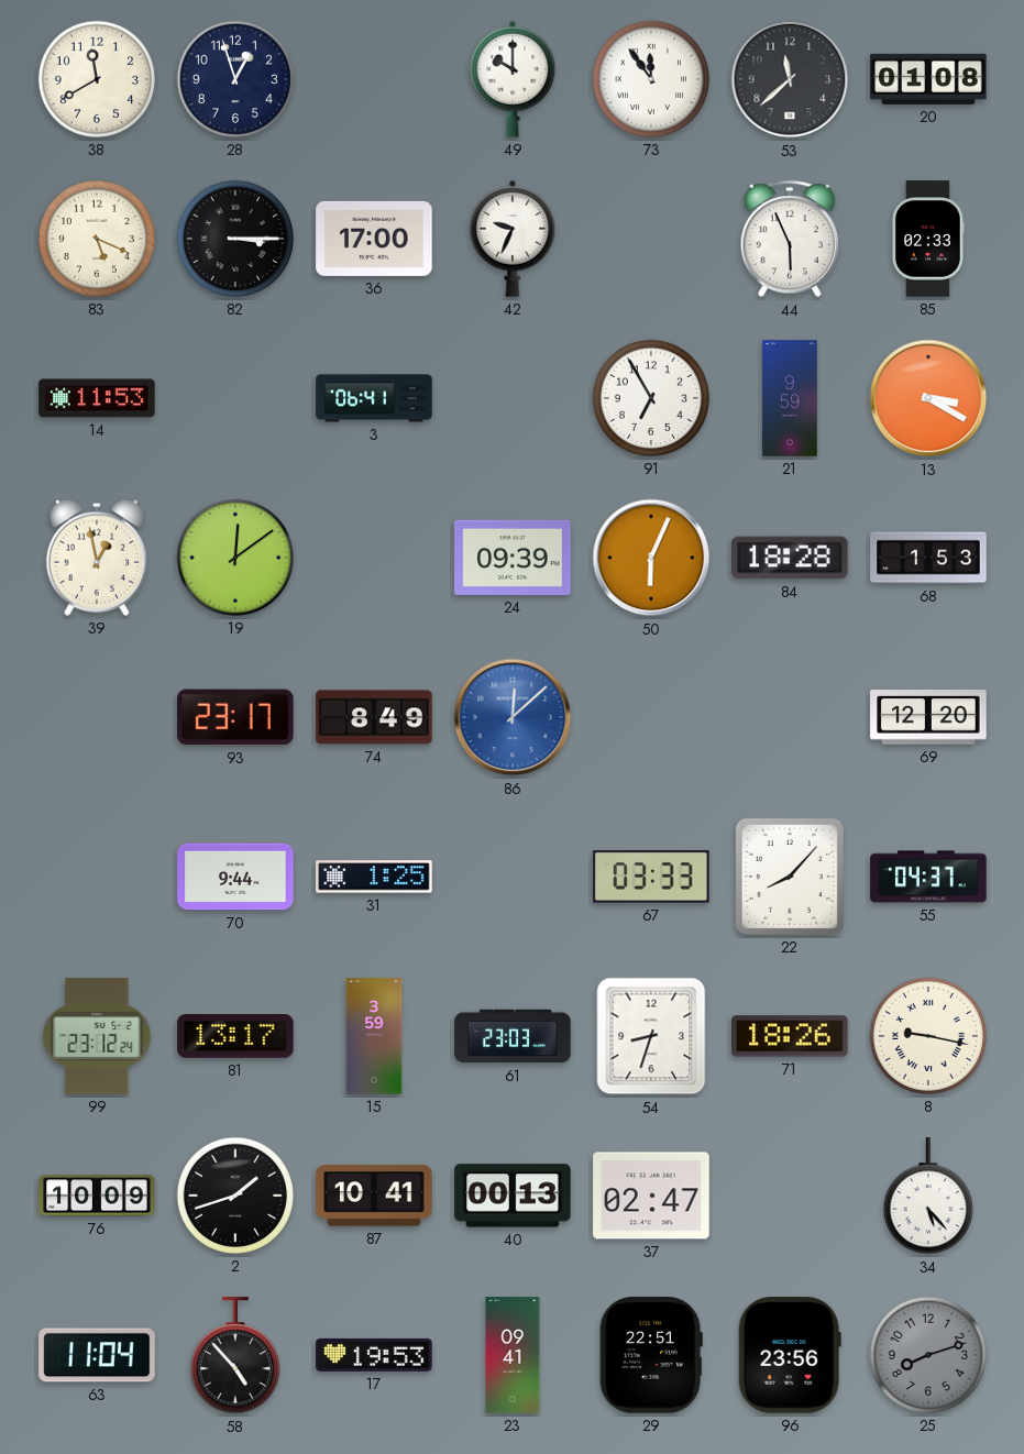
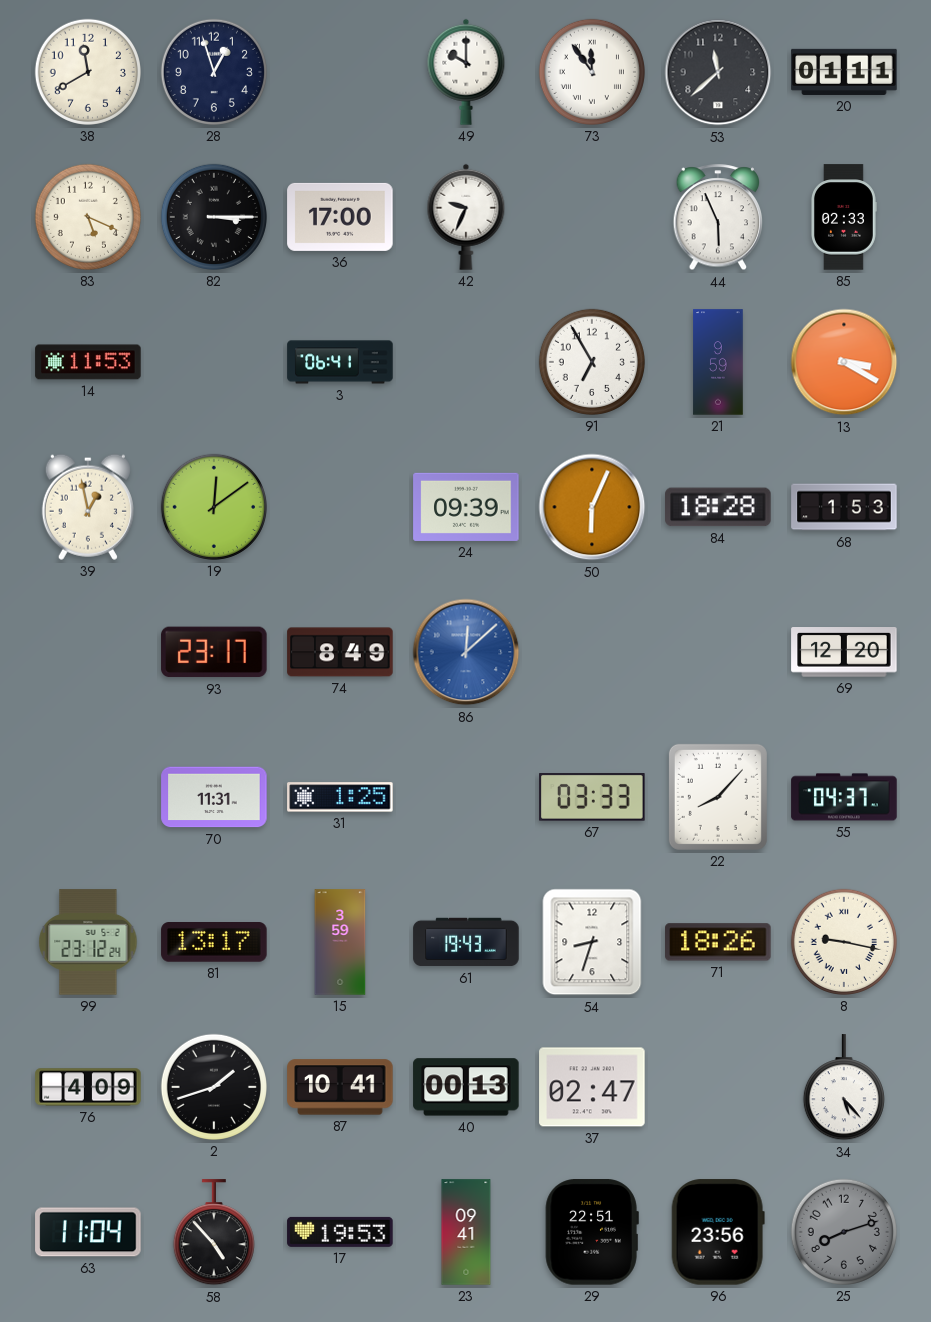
20: 01:08 -> 01:11 (844, 72)
70: 9:44 -> 11:31 (214, 797)
61: 23:03 -> 19:43 (466, 942)
76: 10:09 -> 4:09 (88, 1087)
